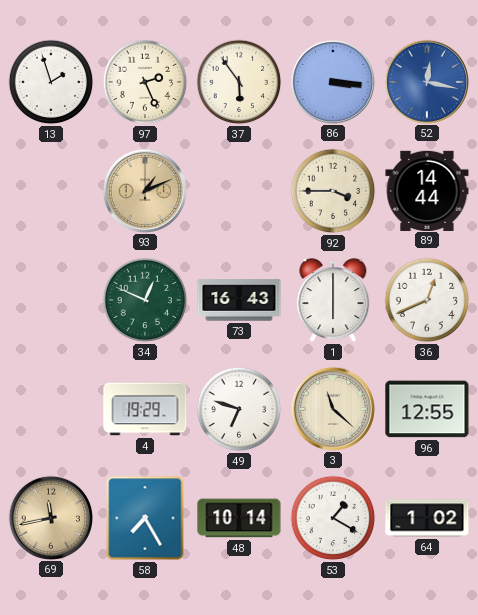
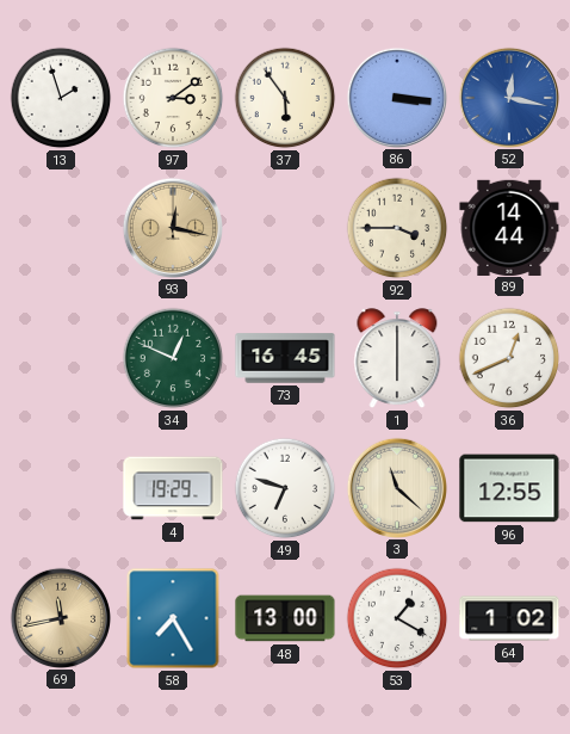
97: 2:26 -> 3:09 (173, 98)
93: 1:11 -> 12:17 (172, 227)
73: 16:43 -> 16:45 (285, 358)
48: 10:14 -> 13:00 (285, 618)
